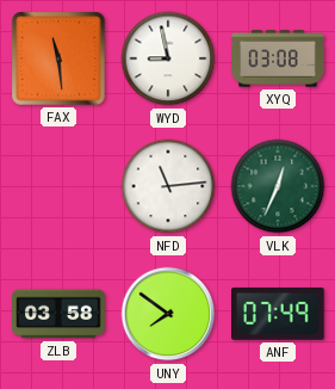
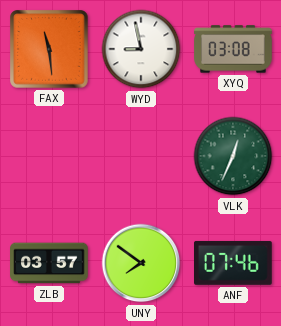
NFD: 11:14 -> none (168, 186)
ZLB: 03:58 -> 03:57 (49, 263)
ANF: 07:49 -> 07:46 (234, 263)
